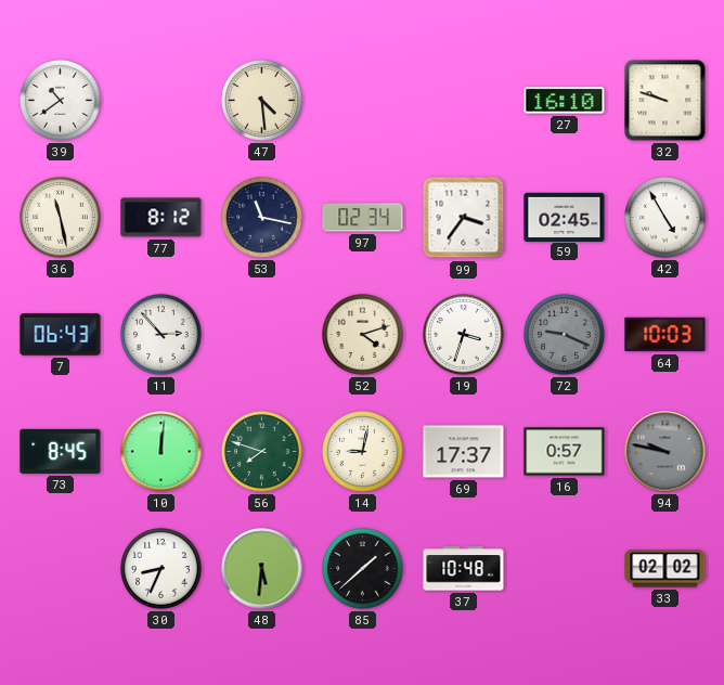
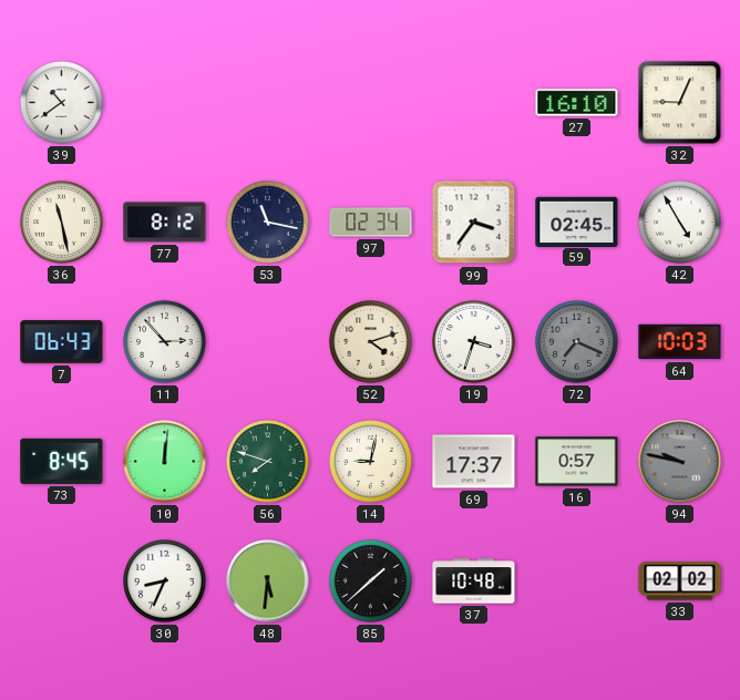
47: 4:29 -> none (262, 101)
32: 9:48 -> 9:04 (680, 103)
72: 9:19 -> 7:19 (577, 342)
